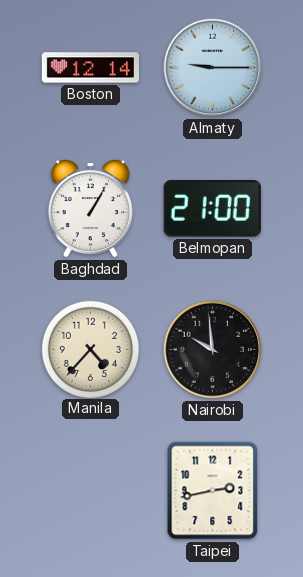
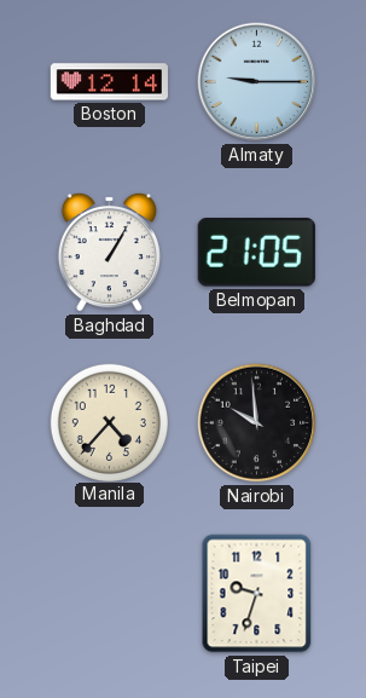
Belmopan: 21:00 -> 21:05 (256, 253)
Taipei: 2:43 -> 9:33 (257, 594)
